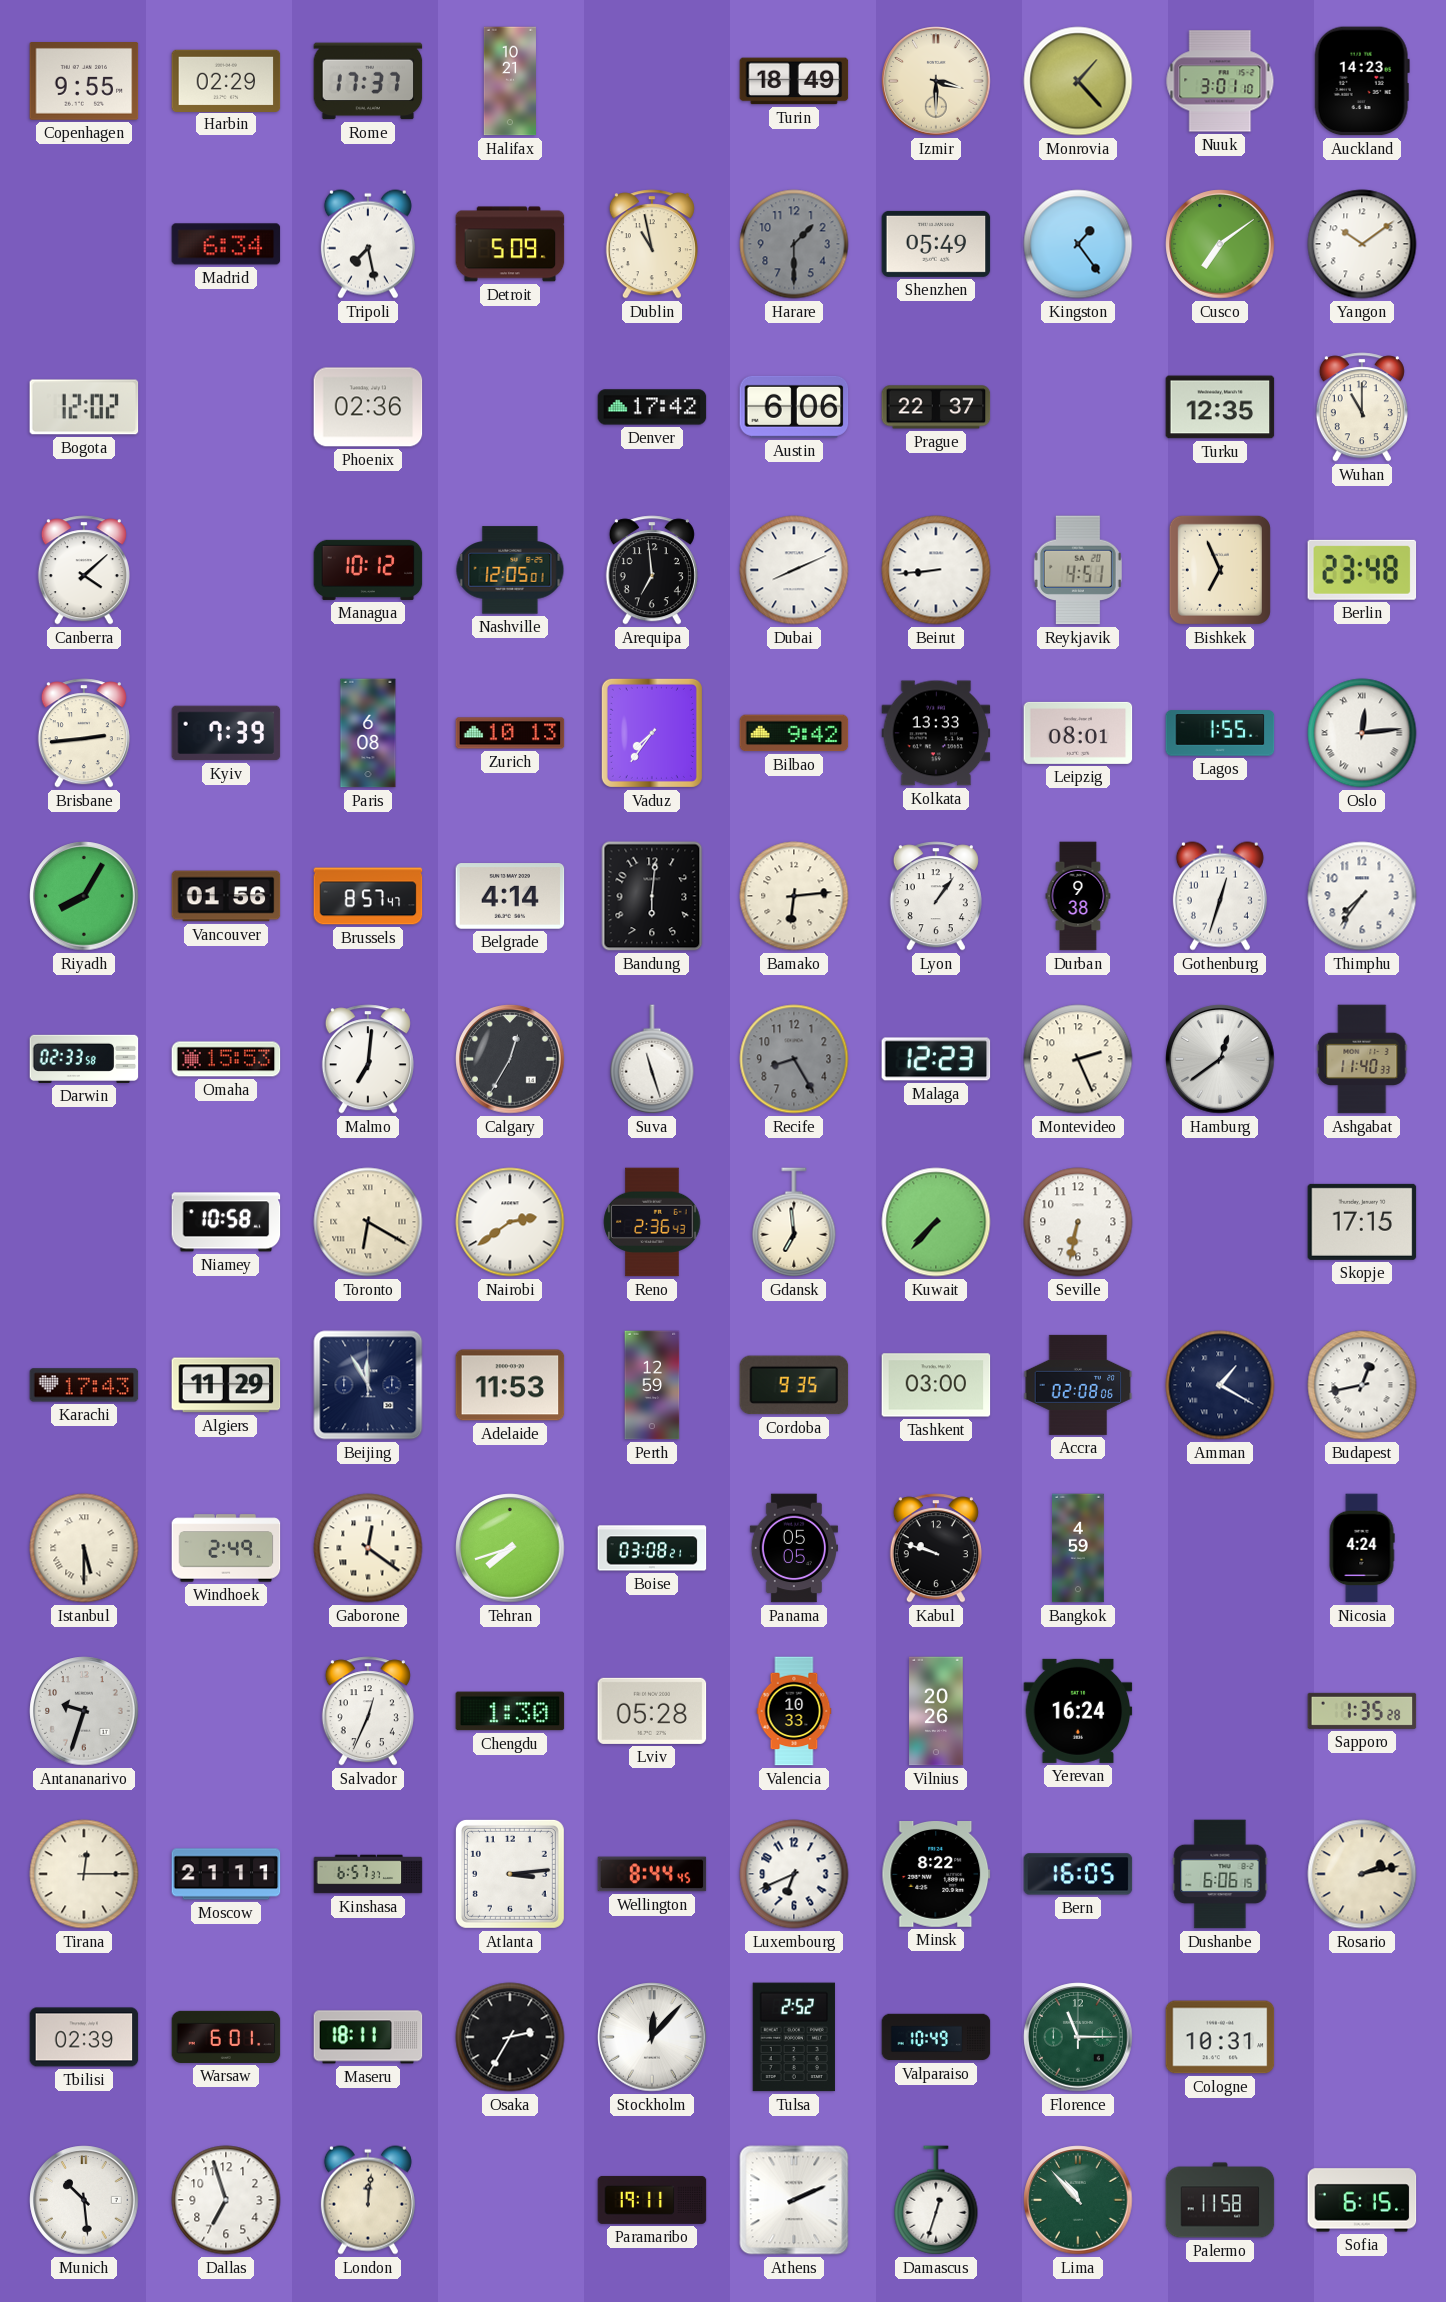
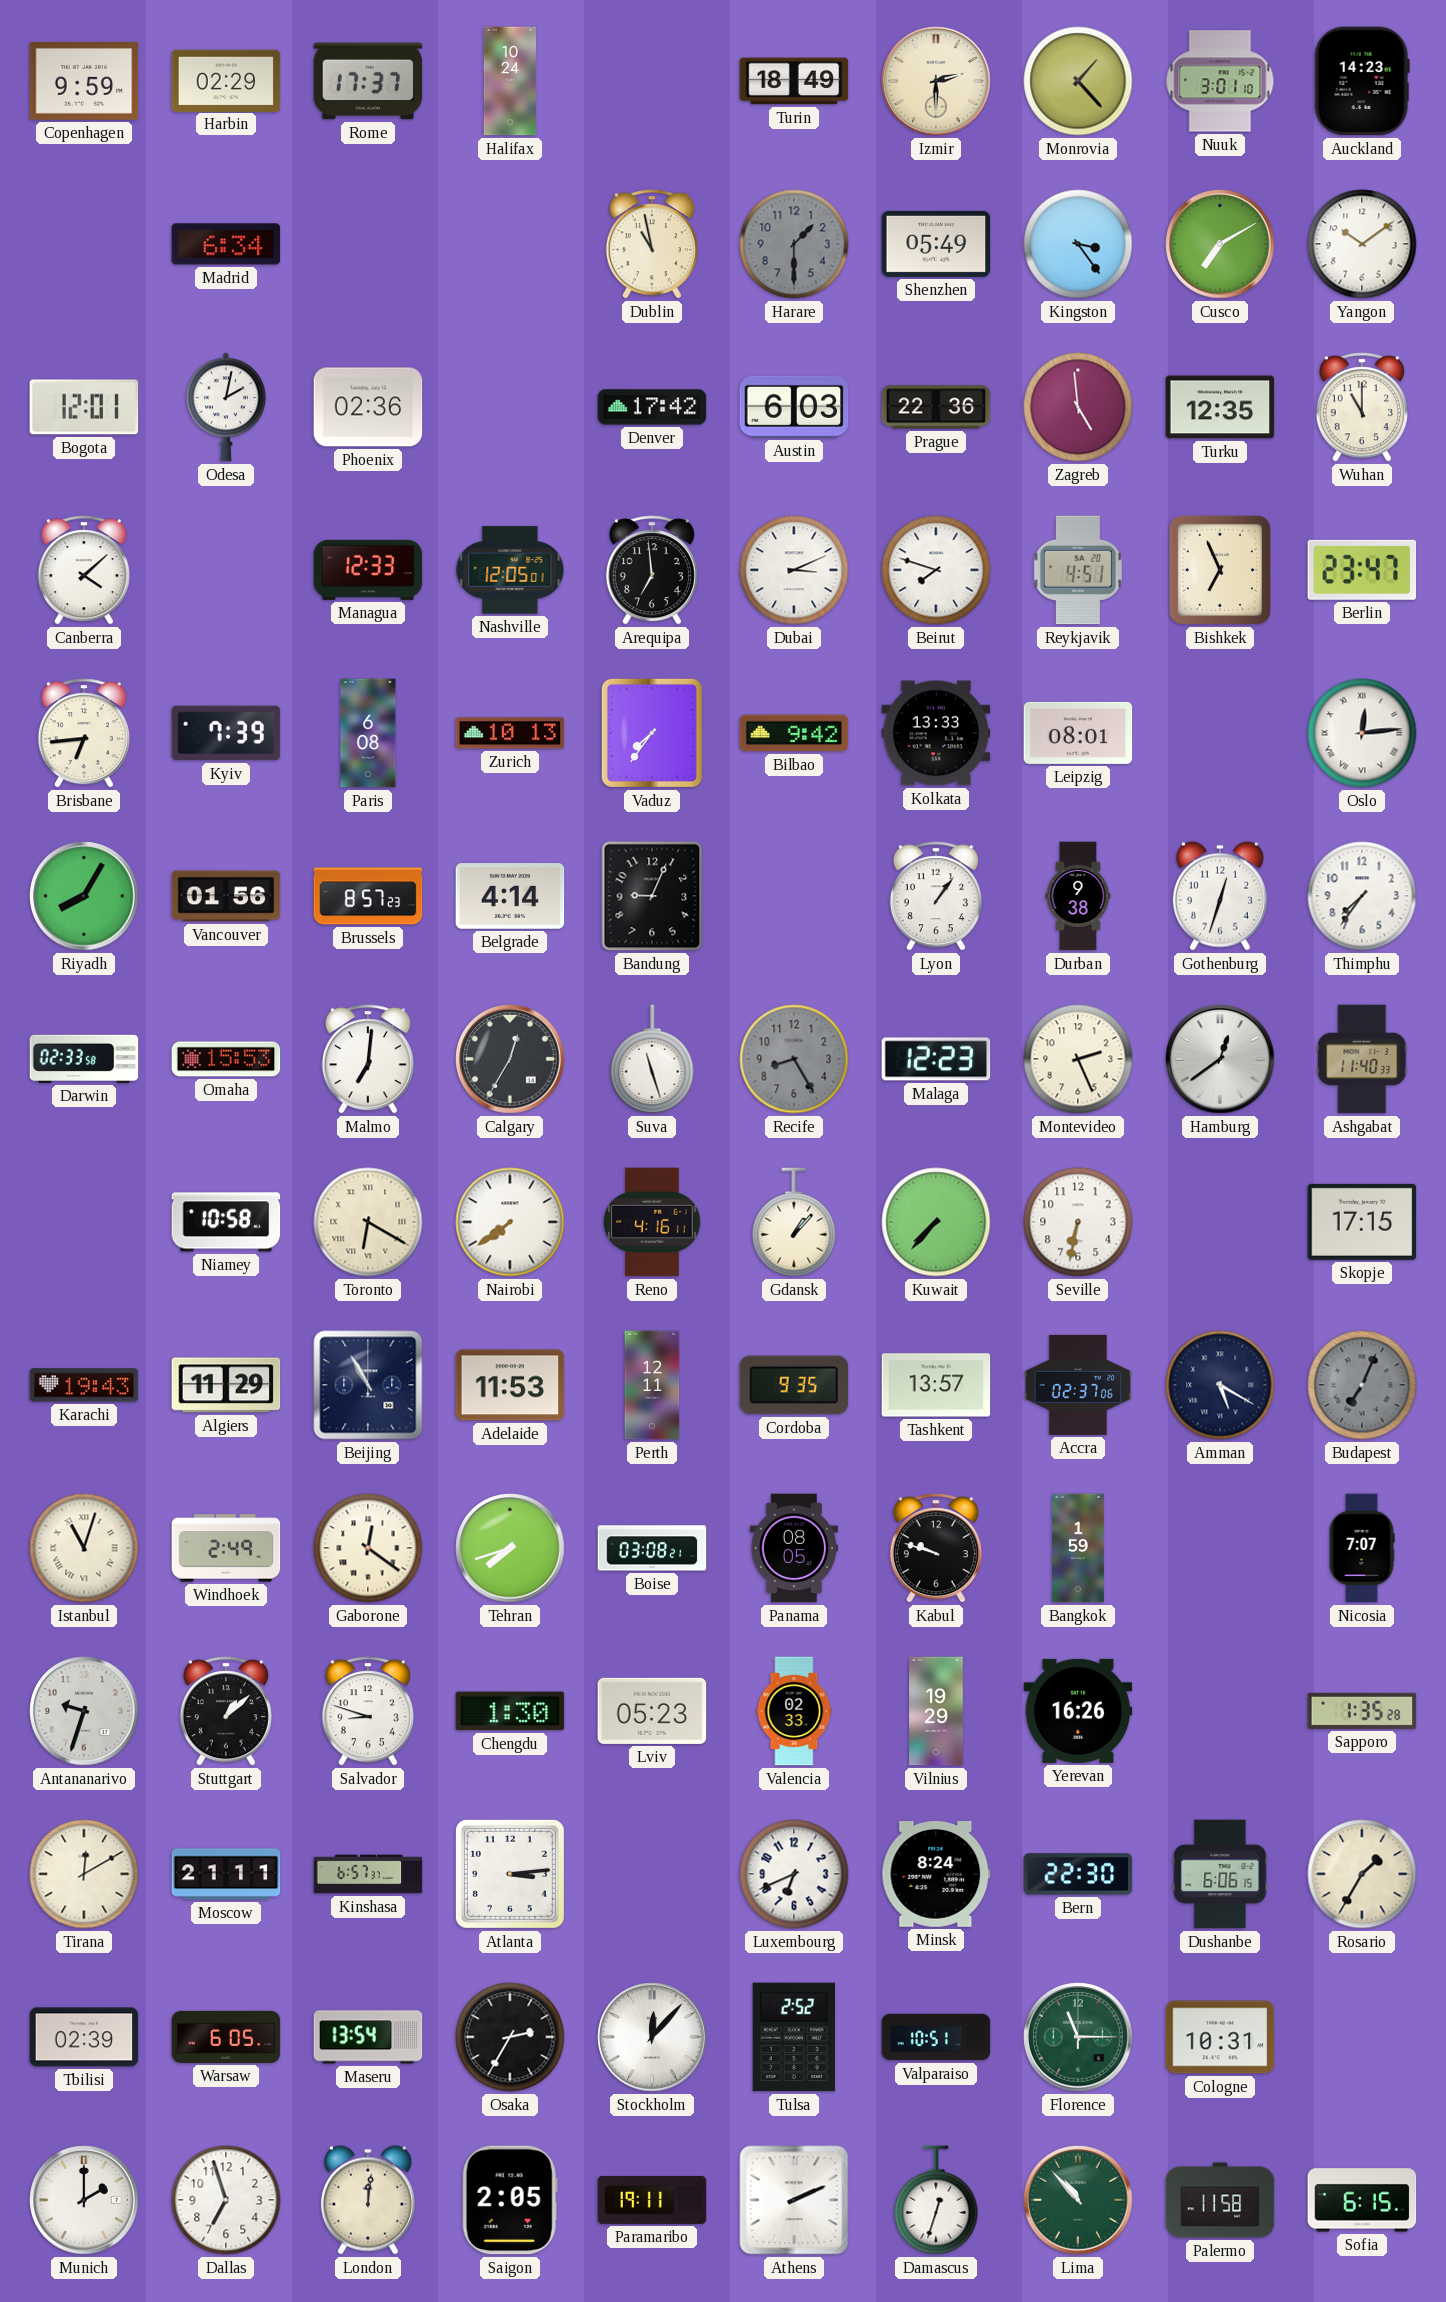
Copenhagen: 9:55 -> 9:59 (84, 82)
Halifax: 10:21 -> 10:24 (510, 81)
Izmir: 3:30 -> 2:30 (936, 81)
Tripoli: 7:28 -> none (368, 244)
Detroit: 5:09 -> none (510, 244)
Kingston: 1:24 -> 3:24 (1078, 244)
Cusco: 7:09 -> 7:10 (1220, 244)
Bogota: 12:02 -> 12:01 (84, 407)
Odesa: none -> 2:02 (227, 407)
Austin: 6:06 -> 6:03 (794, 407)
Prague: 22:37 -> 22:36 (936, 407)
Zagreb: none -> 4:59 (1078, 407)
Managua: 10:12 -> 12:33 (368, 570)
Dubai: 8:11 -> 3:11 (794, 570)
Beirut: 8:44 -> 7:48 (936, 570)
Berlin: 23:48 -> 23:47 (1362, 570)
Brisbane: 2:44 -> 6:44 (84, 733)
Lagos: 1:55 -> none (1220, 733)
Brussels: 8:57:47 -> 8:57:23 (368, 896)
Bandung: 6:01 -> 9:04 (652, 896)
Bamako: 6:14 -> none (794, 896)
Nairobi: 2:39 -> 7:39 (510, 1222)
Reno: 2:36 -> 4:16 (652, 1222)
Gdansk: 6:59 -> 1:07 (794, 1222)
Karachi: 17:43 -> 19:43 (84, 1385)
Beijing: 11:55 -> 10:55 (368, 1385)
Perth: 12:59 -> 12:11 (652, 1385)
Tashkent: 03:00 -> 13:57 (936, 1385)
Accra: 02:08 -> 02:37 (1078, 1385)
Amman: 1:20 -> 5:20 (1220, 1385)
Budapest: 12:43 -> 7:04 (1362, 1385)
Budapest dial: white -> grey (1362, 1385)
Istanbul: 5:30 -> 11:03 (84, 1548)
Panama: 05:05 -> 08:05 (794, 1548)
Bangkok: 4:59 -> 1:59 (1079, 1548)
Nicosia: 4:24 -> 7:07 (1362, 1548)
Stuttgart: none -> 1:08 (226, 1711)
Salvador: 12:34 -> 8:48 (368, 1711)
Lviv: 05:28 -> 05:23 (652, 1711)
Valencia: 10:33 -> 02:33 (794, 1711)
Vilnius: 20:26 -> 19:29 (936, 1711)
Yerevan: 16:24 -> 16:26 (1078, 1711)
Tirana: 12:15 -> 12:10 (84, 1874)
Wellington: 8:44 -> none (652, 1874)
Minsk: 8:22 -> 8:24 (936, 1875)
Bern: 16:05 -> 22:30 (1078, 1874)
Rosario: 2:13 -> 1:35 (1362, 1874)
Warsaw: 6:01 -> 6:05 (226, 2037)
Maseru: 18:11 -> 13:54 (368, 2037)
Valparaiso: 10:49 -> 10:51 (936, 2037)
Munich: 10:29 -> 2:00 (84, 2200)
Saigon: none -> 2:05 (510, 2200)
